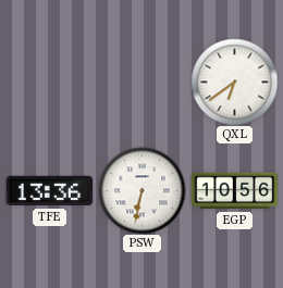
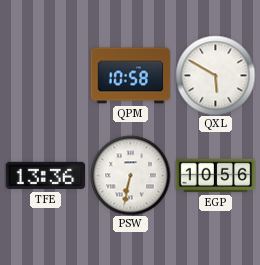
QPM: none -> 10:58 (130, 76)
QXL: 6:39 -> 5:50 (215, 75)
